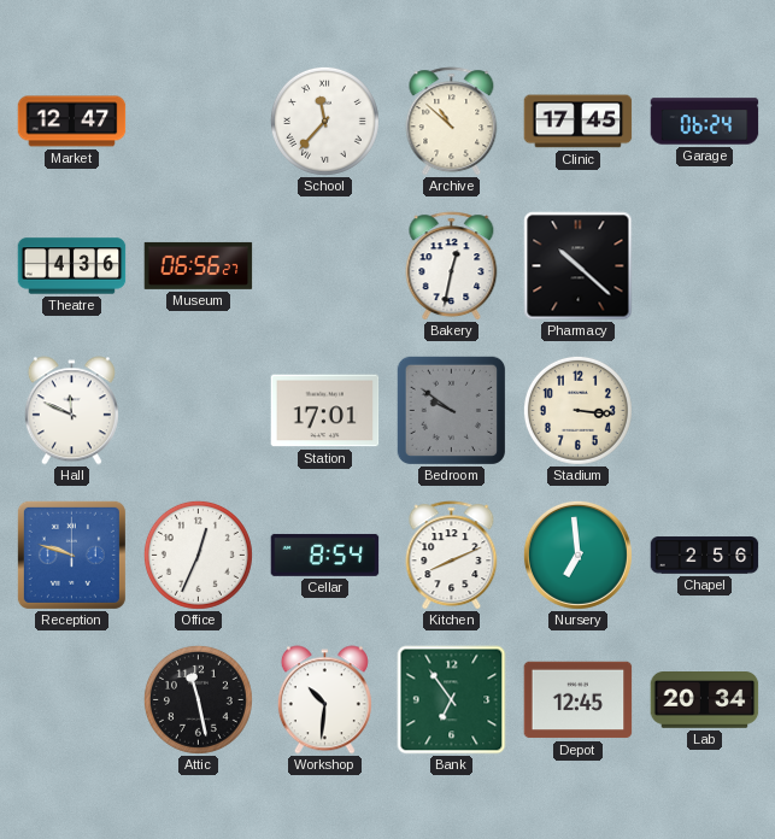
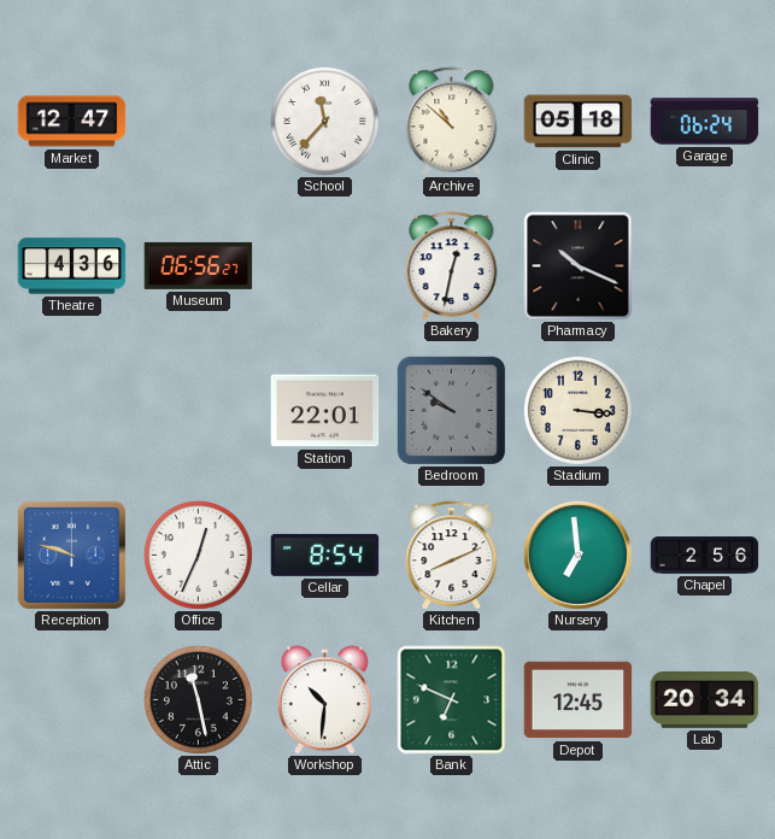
Clinic: 17:45 -> 05:18 (579, 122)
Pharmacy: 10:22 -> 10:19 (579, 266)
Hall: 11:49 -> none (71, 411)
Station: 17:01 -> 22:01 (325, 411)
Bank: 6:54 -> 6:49 (452, 700)
